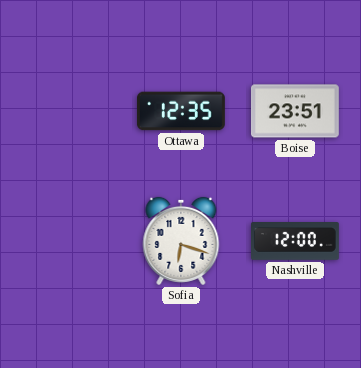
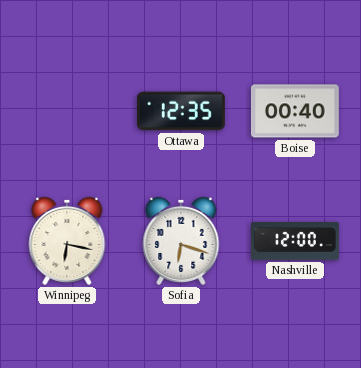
Boise: 23:51 -> 00:40 (295, 111)
Winnipeg: none -> 6:17 (67, 241)
